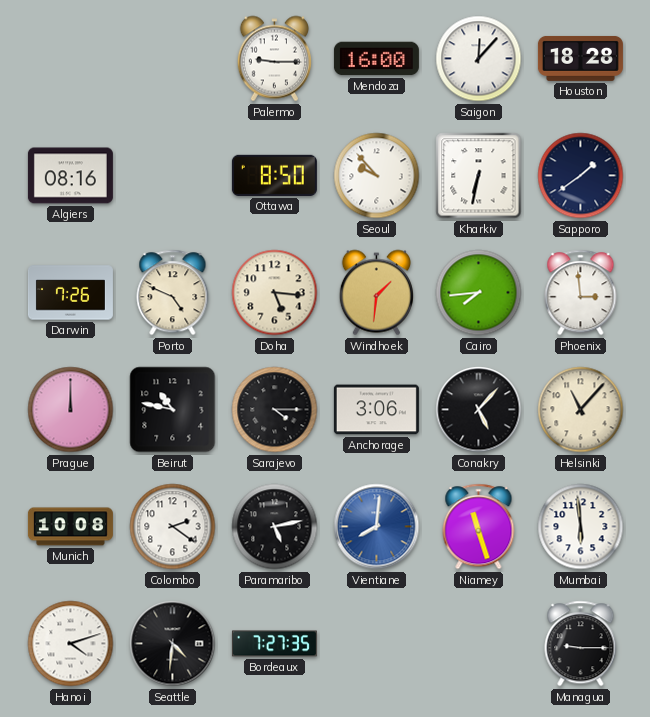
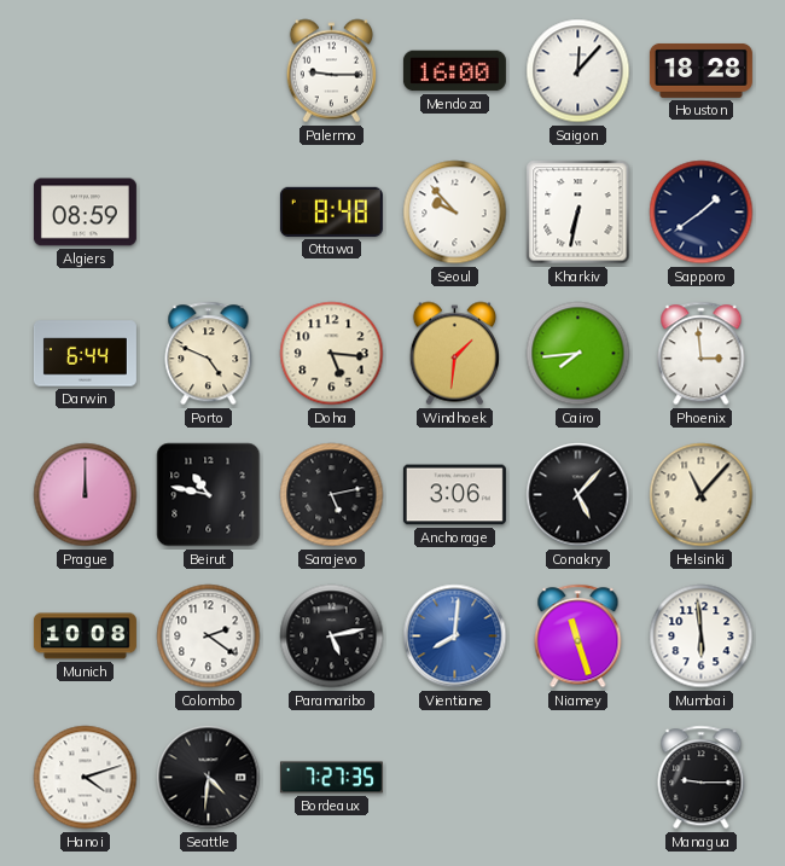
Algiers: 08:16 -> 08:59 (85, 213)
Ottawa: 8:50 -> 8:48 (331, 211)
Darwin: 7:26 -> 6:44 (85, 354)
Sarajevo: 4:15 -> 5:13 (332, 495)
